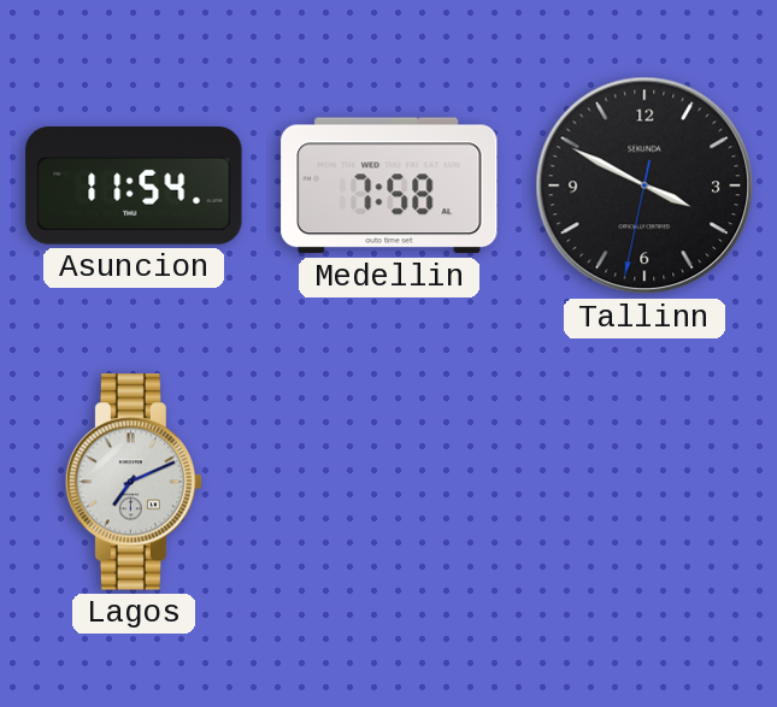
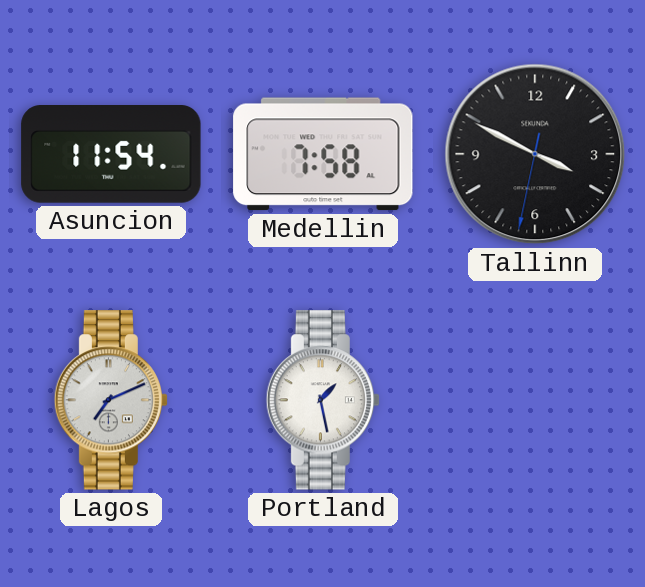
Portland: none -> 1:28 (322, 400)
